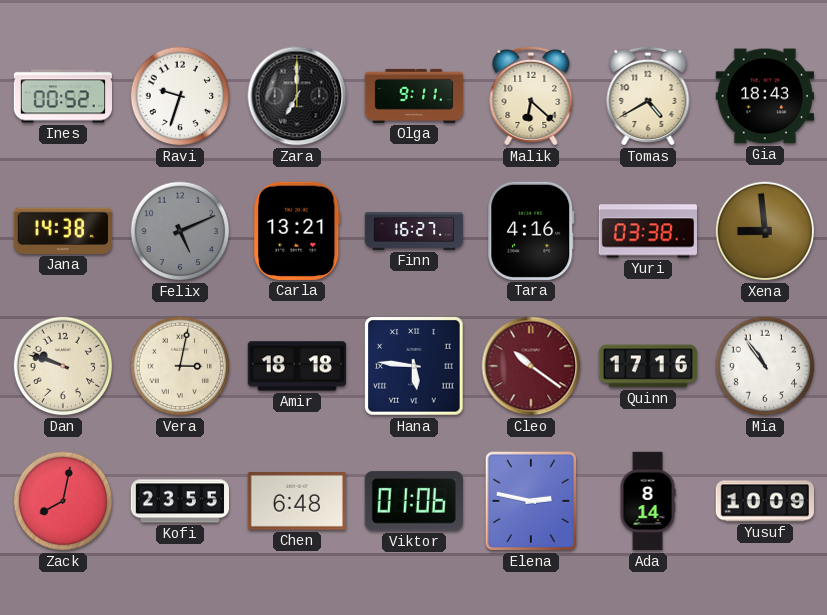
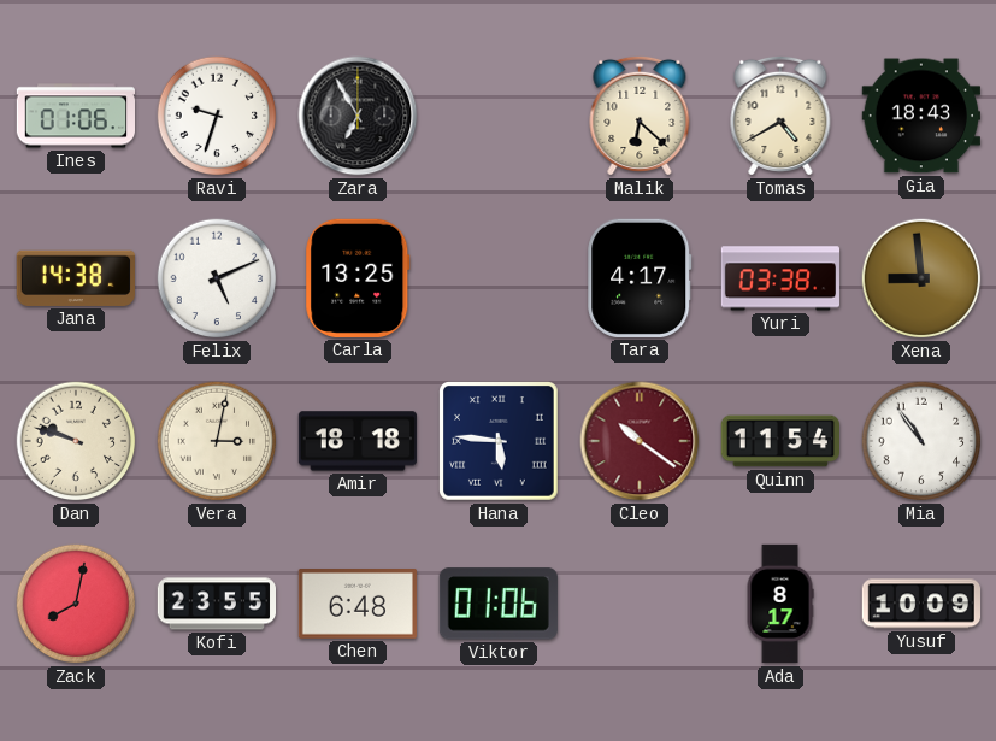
Ines: 00:52 -> 01:06 (75, 116)
Zara: 7:00 -> 6:55 (358, 116)
Olga: 9:11 -> none (414, 96)
Felix dial: grey -> white (217, 278)
Carla: 13:21 -> 13:25 (358, 278)
Finn: 16:27 -> none (414, 231)
Tara: 4:16 -> 4:17 (640, 278)
Quinn: 17:16 -> 11:54 (779, 441)
Elena: 2:47 -> none (531, 501)
Ada: 8:14 -> 8:17 (780, 604)
